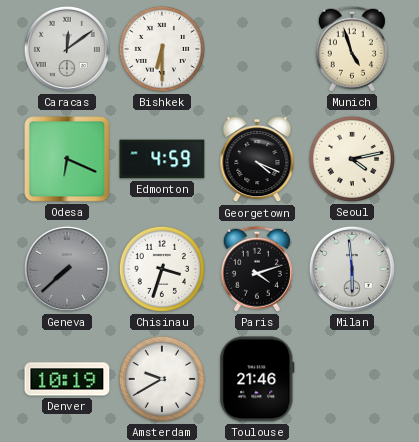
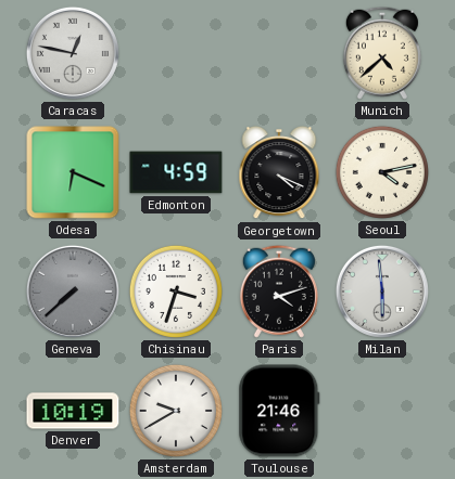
Caracas: 12:09 -> 12:47 (73, 53)
Bishkek: 6:30 -> none (162, 49)
Munich: 4:57 -> 4:38 (382, 53)
